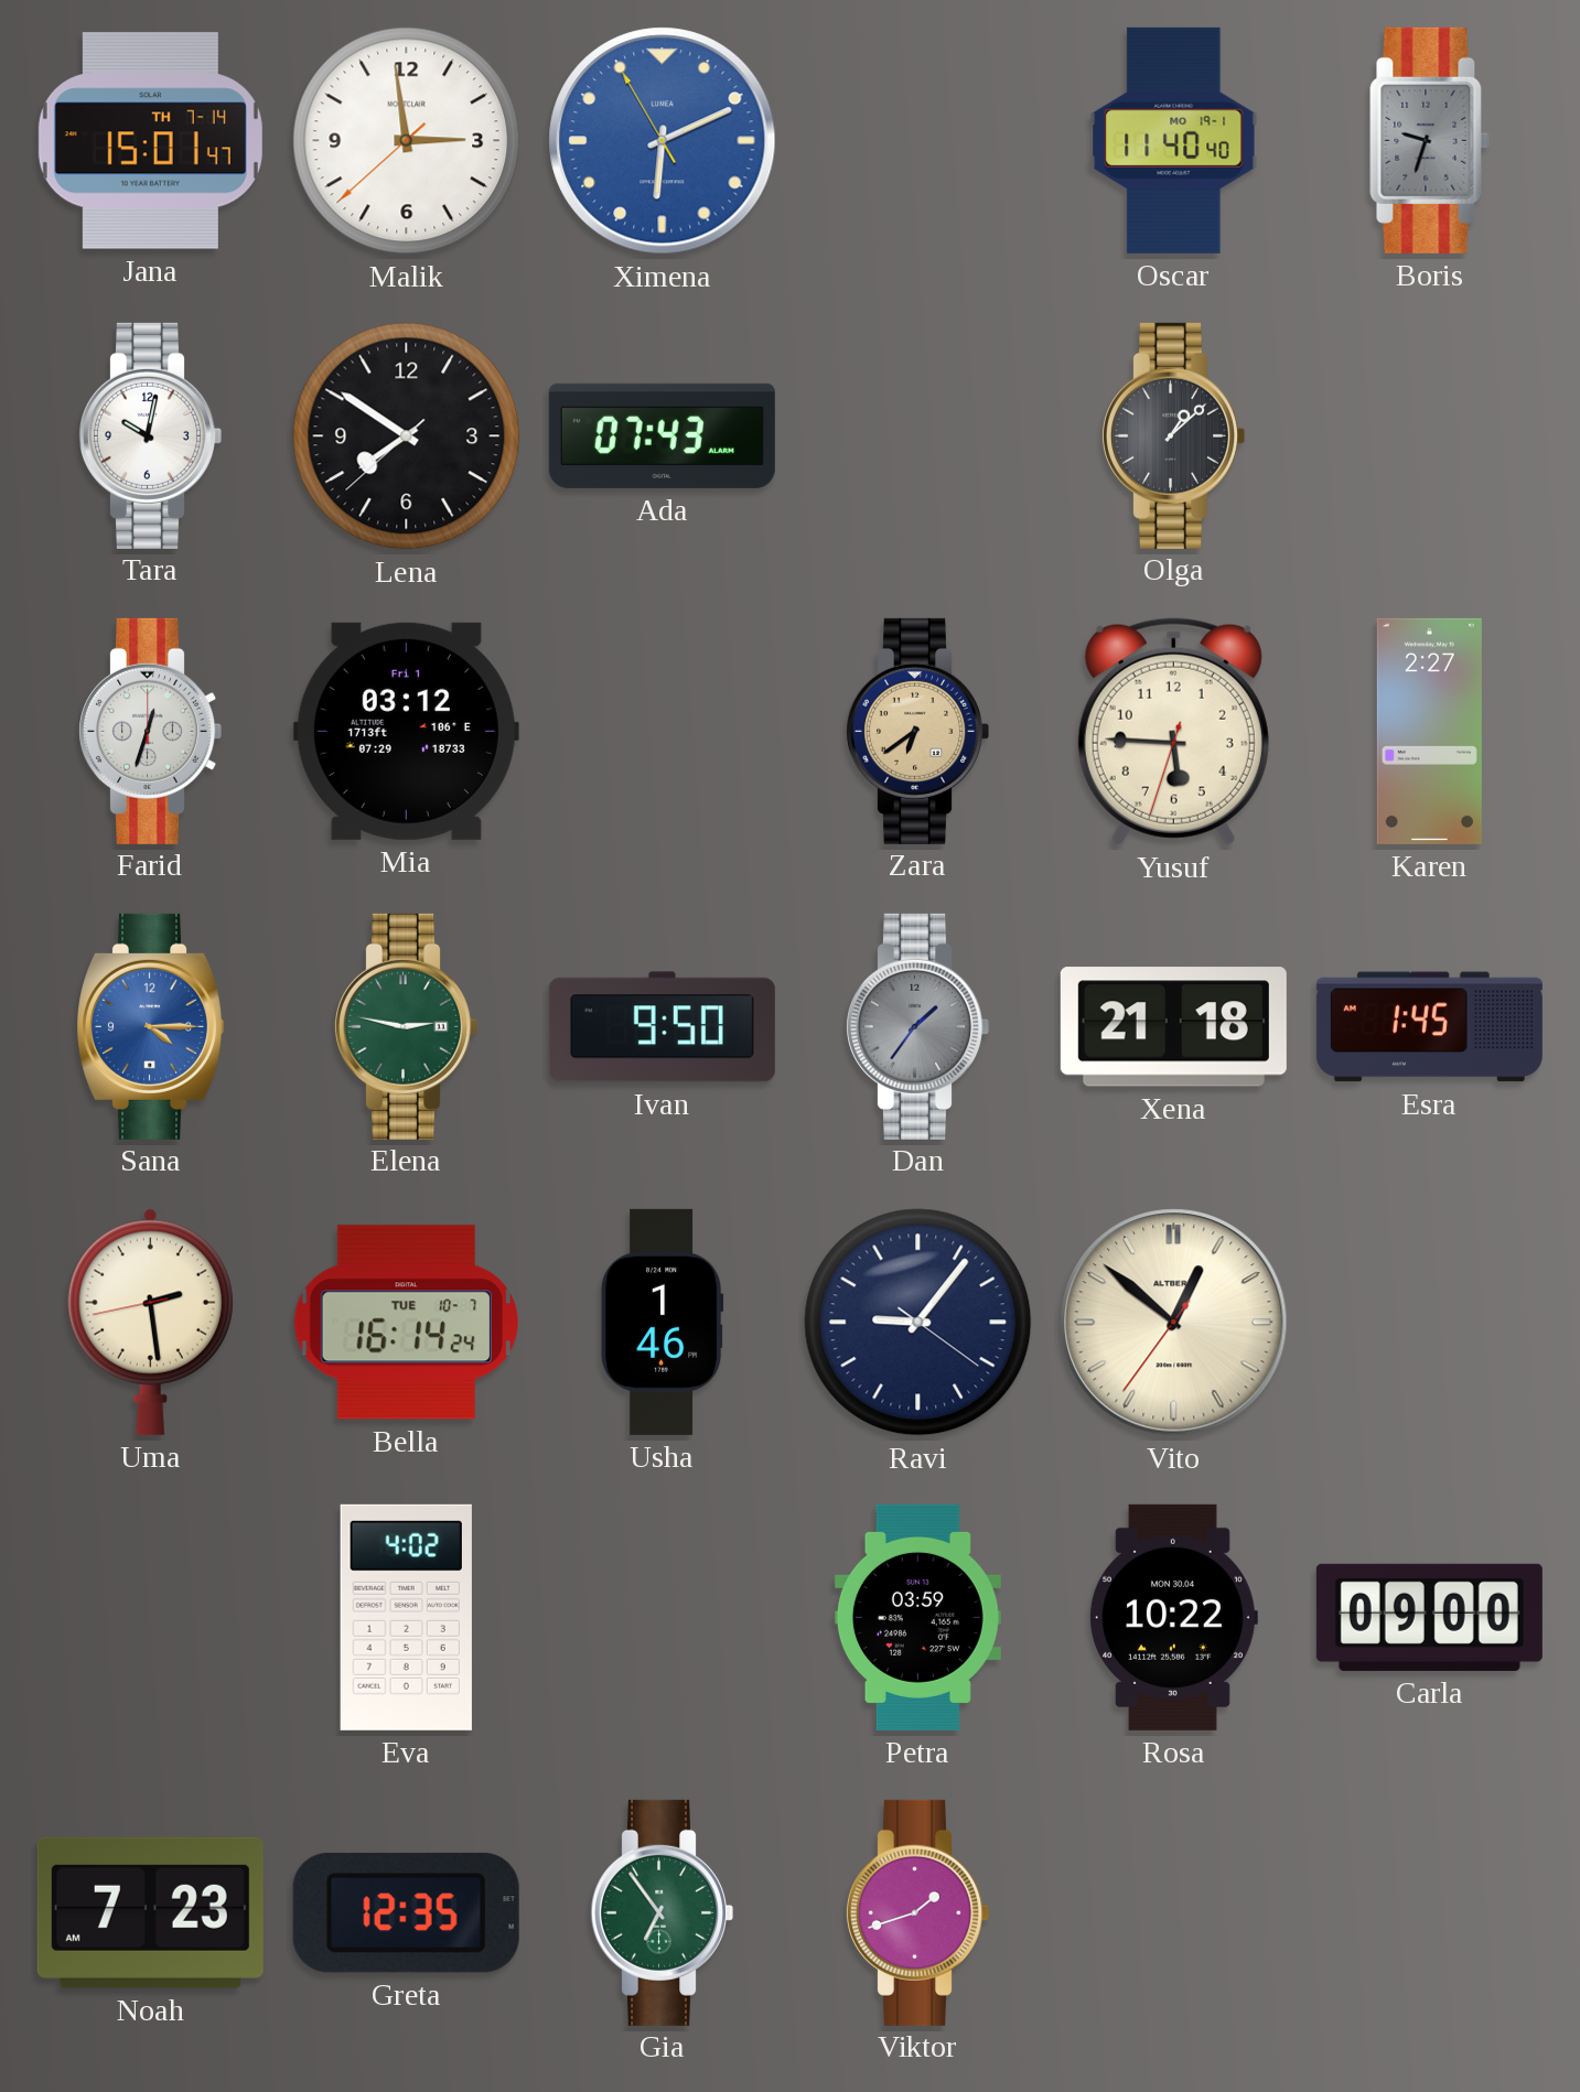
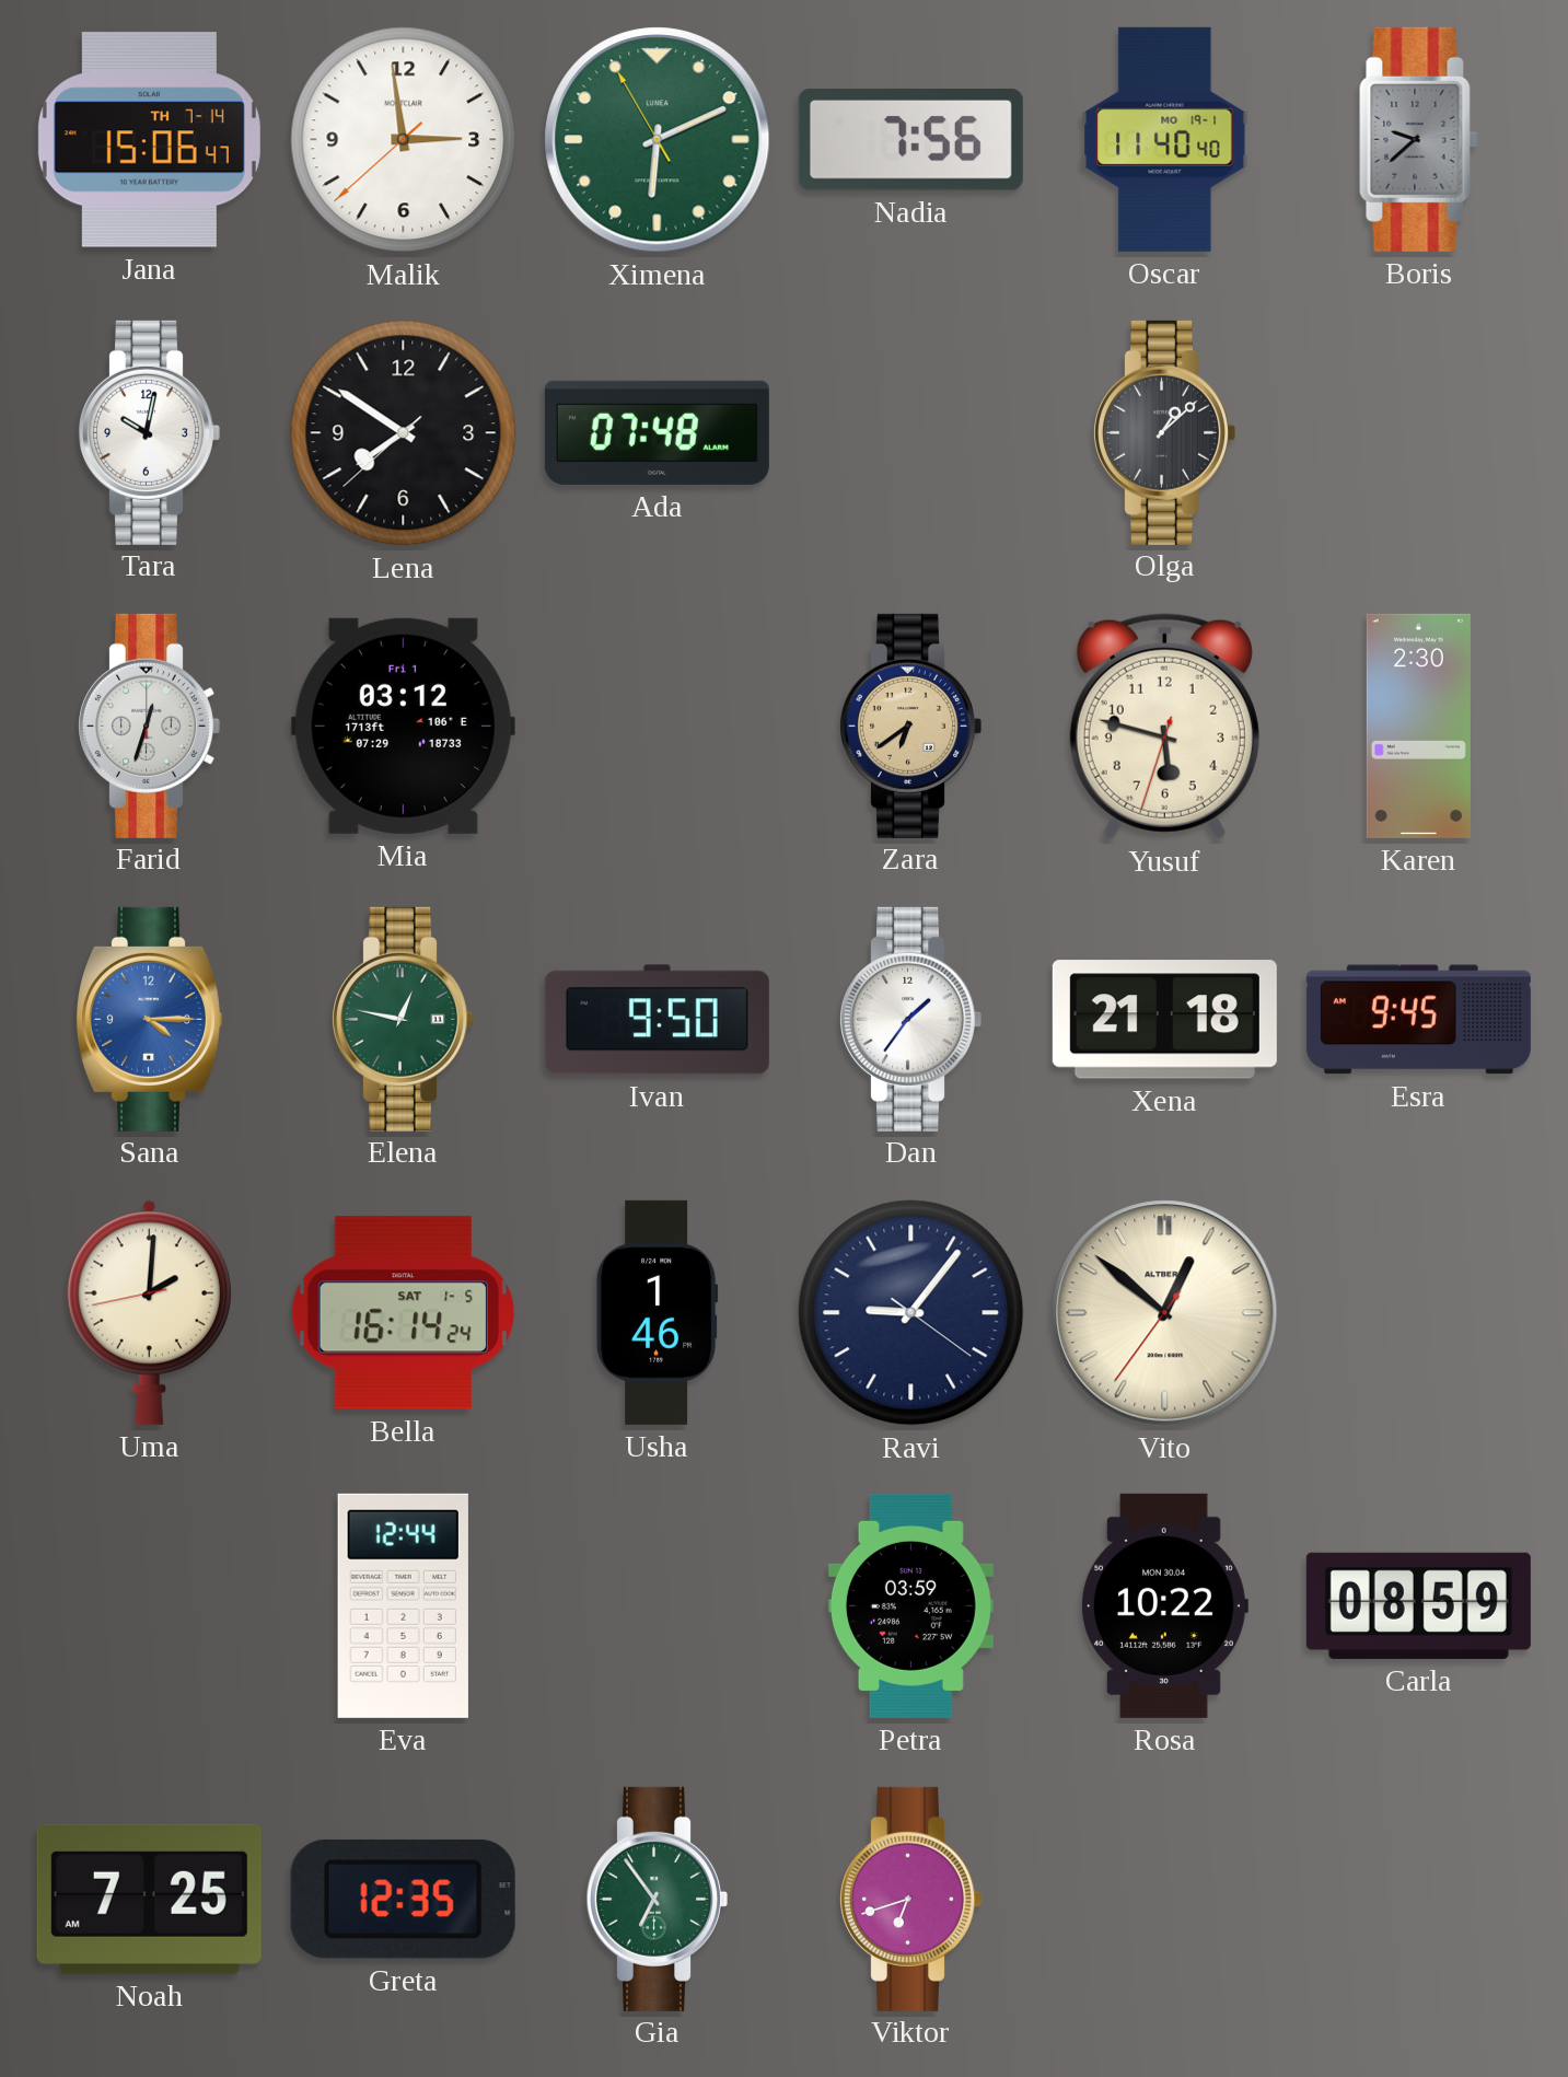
Jana: 15:01 -> 15:06 (149, 140)
Ximena dial: blue -> green (658, 140)
Nadia: none -> 7:56 (910, 140)
Boris: 9:33 -> 9:38 (1419, 139)
Ada: 07:43 -> 07:48 (657, 432)
Yusuf: 5:45 -> 5:47 (1164, 727)
Karen: 2:27 -> 2:30 (1418, 726)
Elena: 2:47 -> 12:47 (403, 1019)
Dan dial: grey -> white (910, 1019)
Esra: 1:45 -> 9:45 (1418, 1020)
Uma: 2:28 -> 2:00 (149, 1312)
Bella date: TUE 10-7 -> SAT 1-5 (403, 1313)
Eva: 4:02 -> 12:44 (403, 1605)
Carla: 09:00 -> 08:59 (1418, 1605)
Noah: 7:23 -> 7:25 (149, 1899)
Viktor: 1:42 -> 6:42 (910, 1899)
